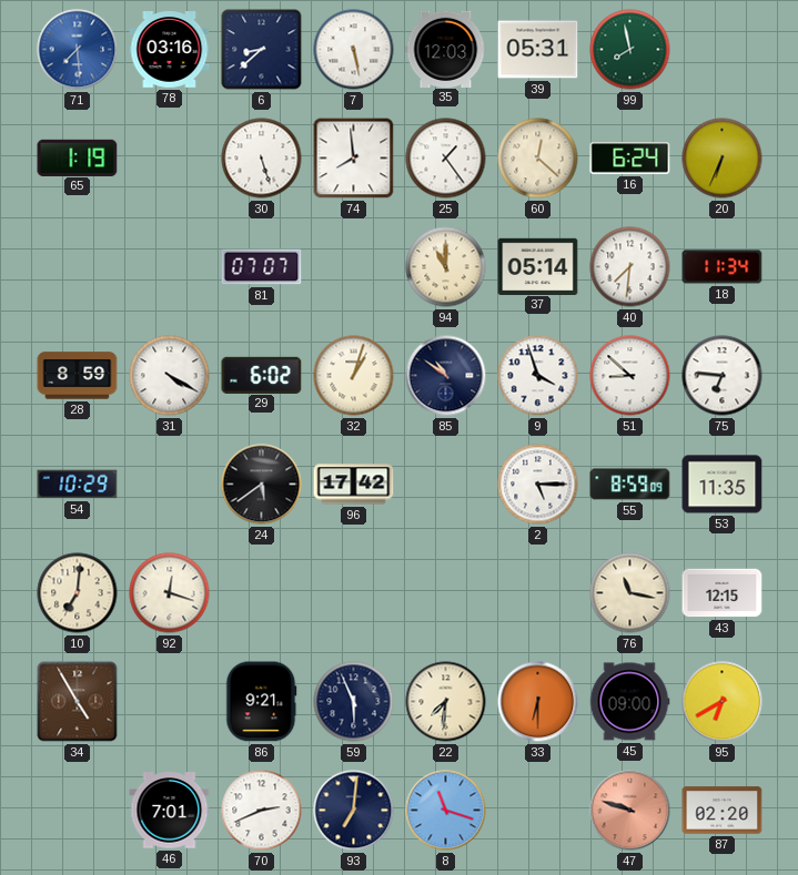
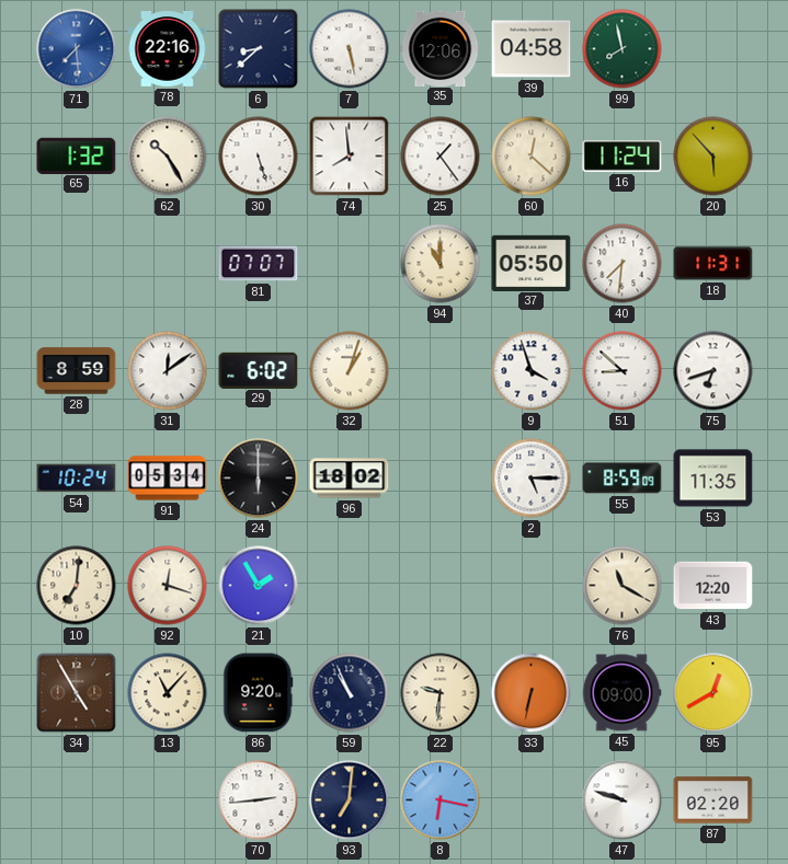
78: 03:16 -> 22:16 (168, 49)
35: 12:03 -> 12:06 (441, 48)
39: 05:31 -> 04:58 (532, 49)
65: 1:19 -> 1:32 (77, 155)
62: none -> 10:25 (168, 157)
16: 6:24 -> 11:24 (623, 157)
20: 6:34 -> 5:53 (713, 157)
37: 05:14 -> 05:50 (532, 263)
18: 11:34 -> 11:31 (713, 264)
31: 4:20 -> 12:09 (168, 371)
85: 10:51 -> none (446, 376)
75: 6:46 -> 6:42 (713, 371)
54: 10:29 -> 10:24 (77, 479)
91: none -> 05:34 (168, 479)
24: 5:39 -> 6:00 (259, 479)
96: 17:42 -> 18:02 (350, 479)
21: none -> 1:55 (259, 586)
76: 11:17 -> 11:20 (623, 586)
43: 12:15 -> 12:20 (713, 586)
13: none -> 11:07 (168, 693)
86: 9:21 -> 9:20 (259, 693)
59: 5:56 -> 10:56 (350, 693)
22: 7:31 -> 9:31 (441, 693)
33: 6:30 -> 6:32 (532, 693)
95: 6:40 -> 12:40 (713, 693)
46: 7:01 -> none (170, 811)
70: 2:41 -> 2:44 (259, 800)
8: 11:18 -> 6:17 (441, 800)
47 dial: salmon -> white (623, 800)
